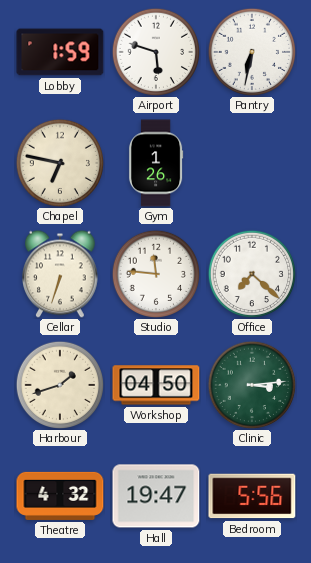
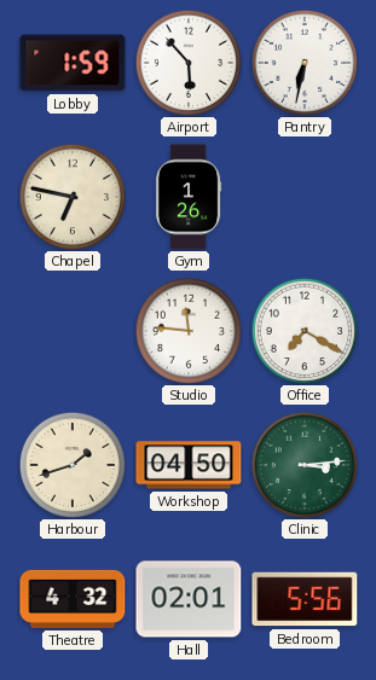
Airport: 5:48 -> 5:53 (187, 62)
Cellar: 6:33 -> none (61, 274)
Office: 7:22 -> 7:20 (303, 330)
Hall: 19:47 -> 02:01 (189, 599)
